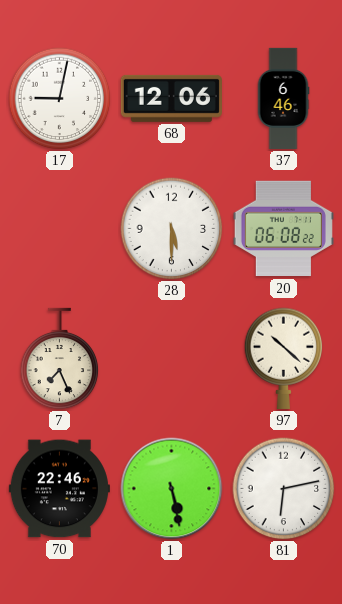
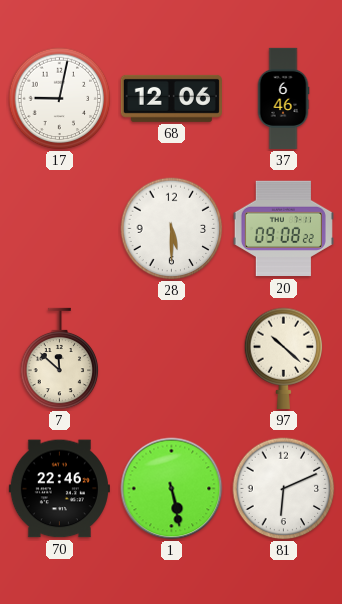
20: 06:08 -> 09:08 (283, 229)
7: 7:26 -> 11:52 (60, 359)
81: 6:13 -> 6:11 (284, 489)
